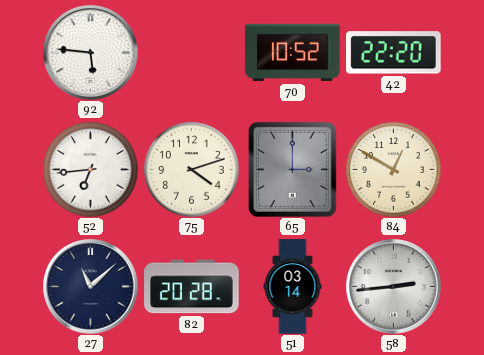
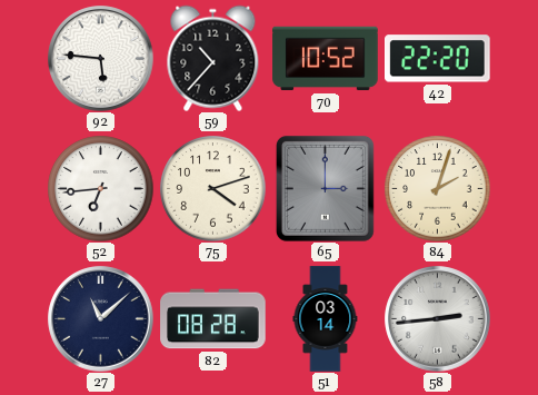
59: none -> 10:37 (213, 58)
84: 12:50 -> 2:03 (437, 188)
82: 20:28 -> 08:28 (213, 319)
